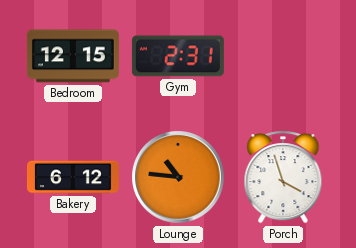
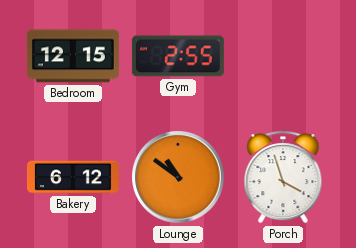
Gym: 2:31 -> 2:55 (178, 56)
Lounge: 10:46 -> 10:51 (178, 177)
